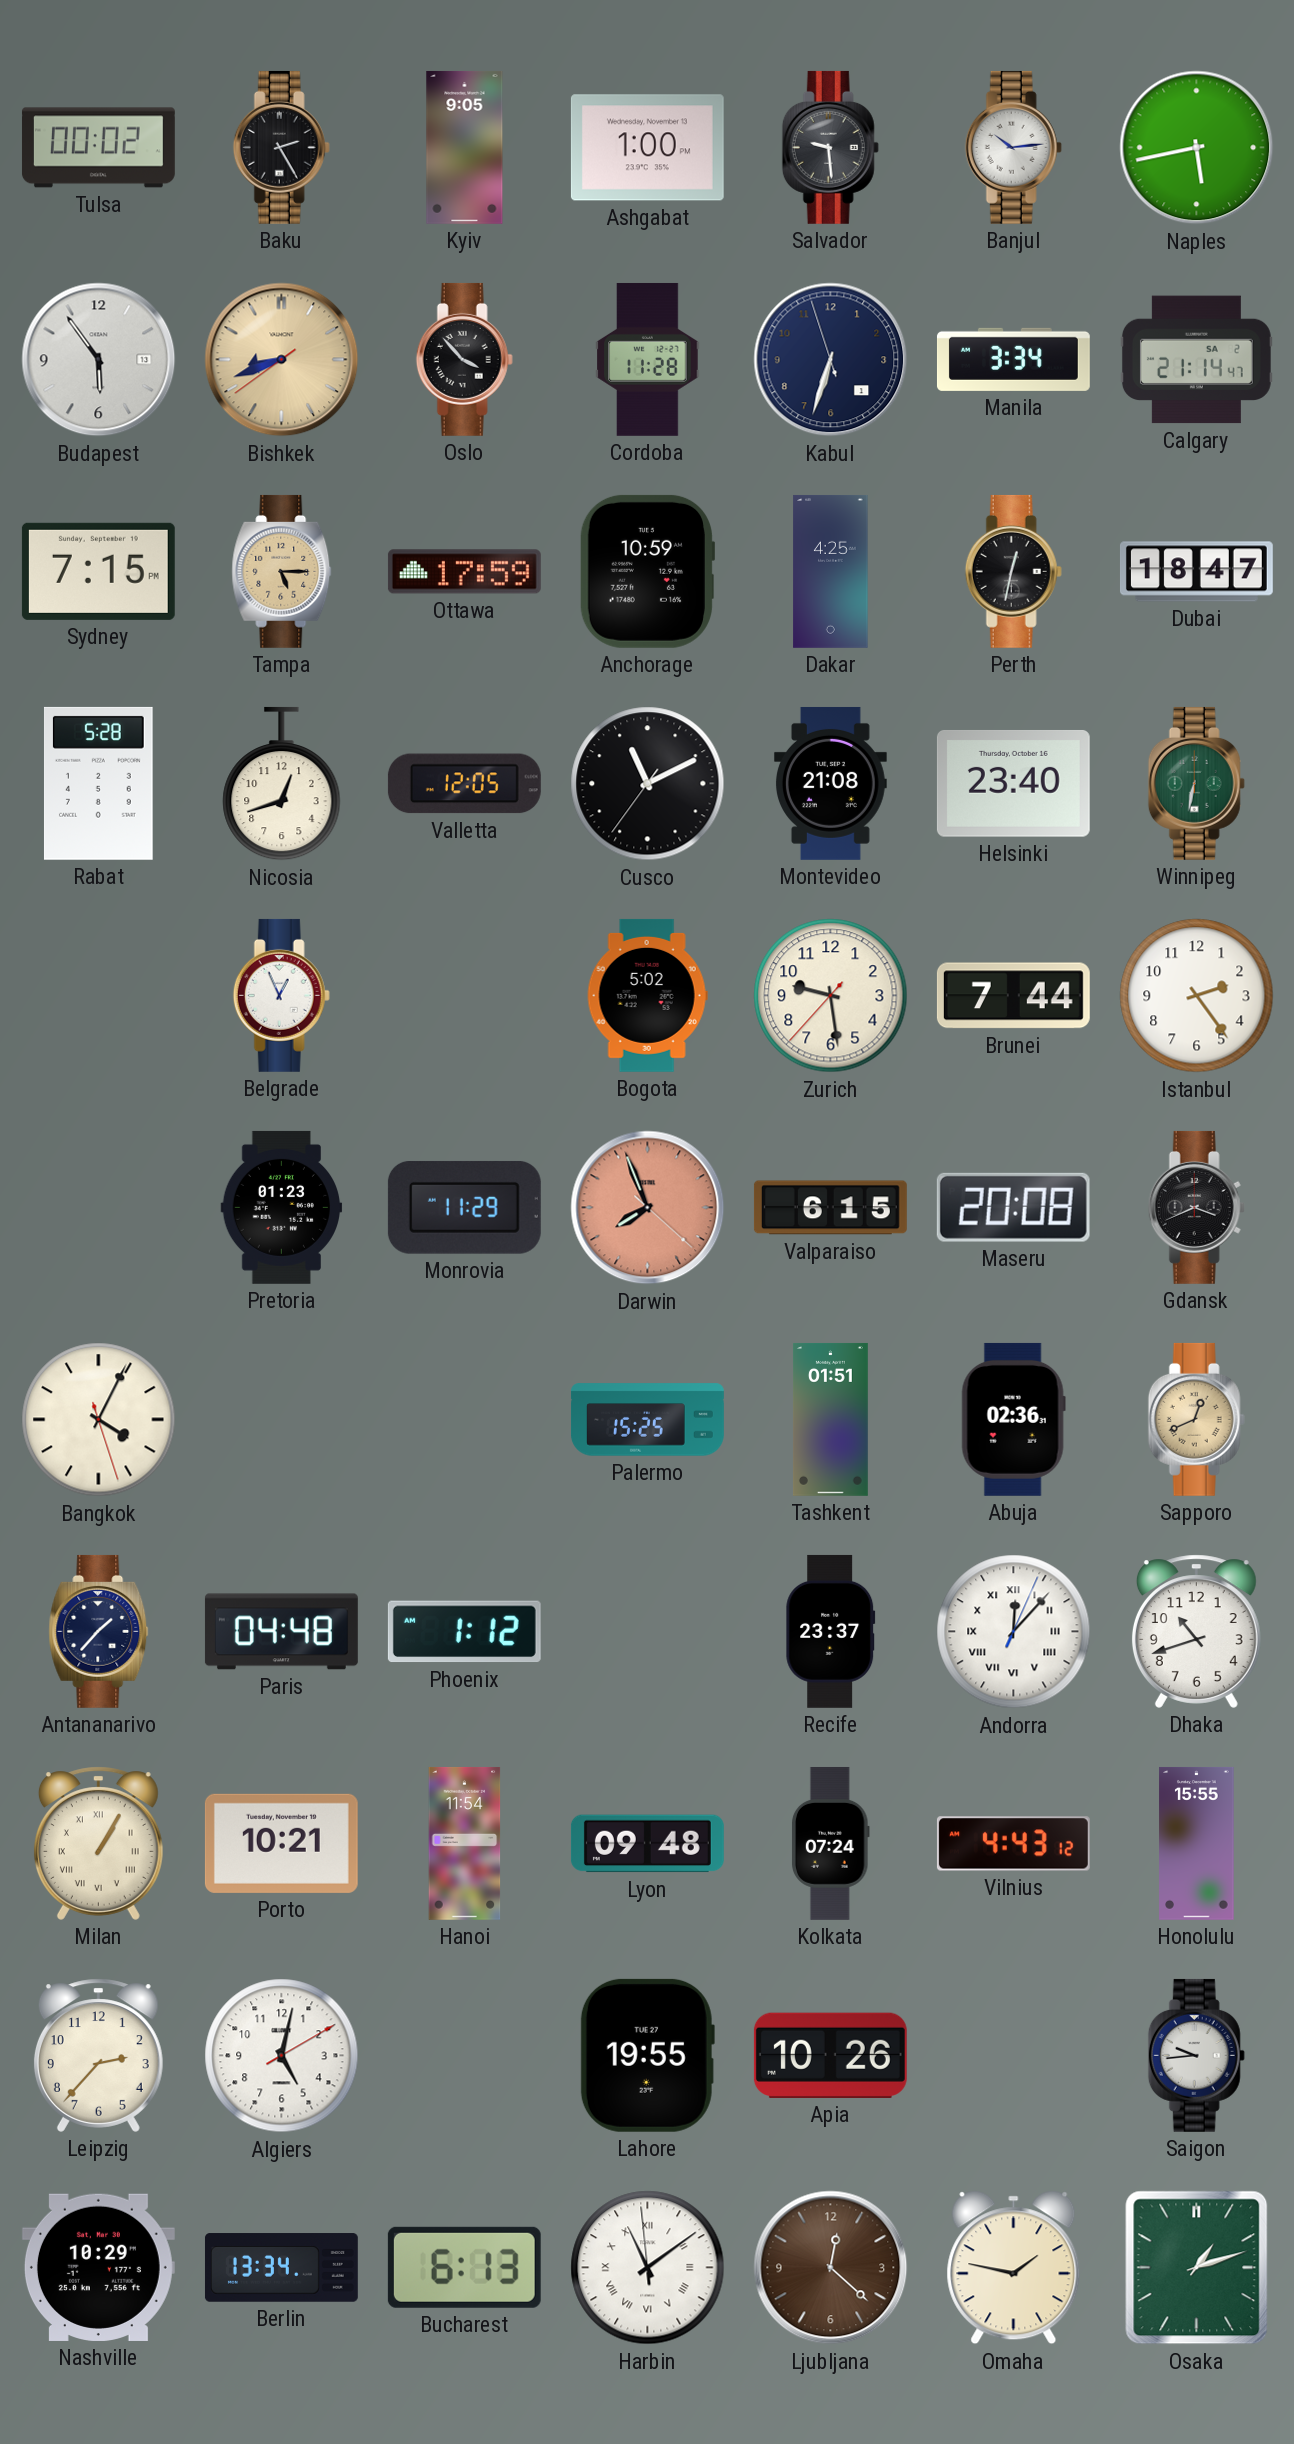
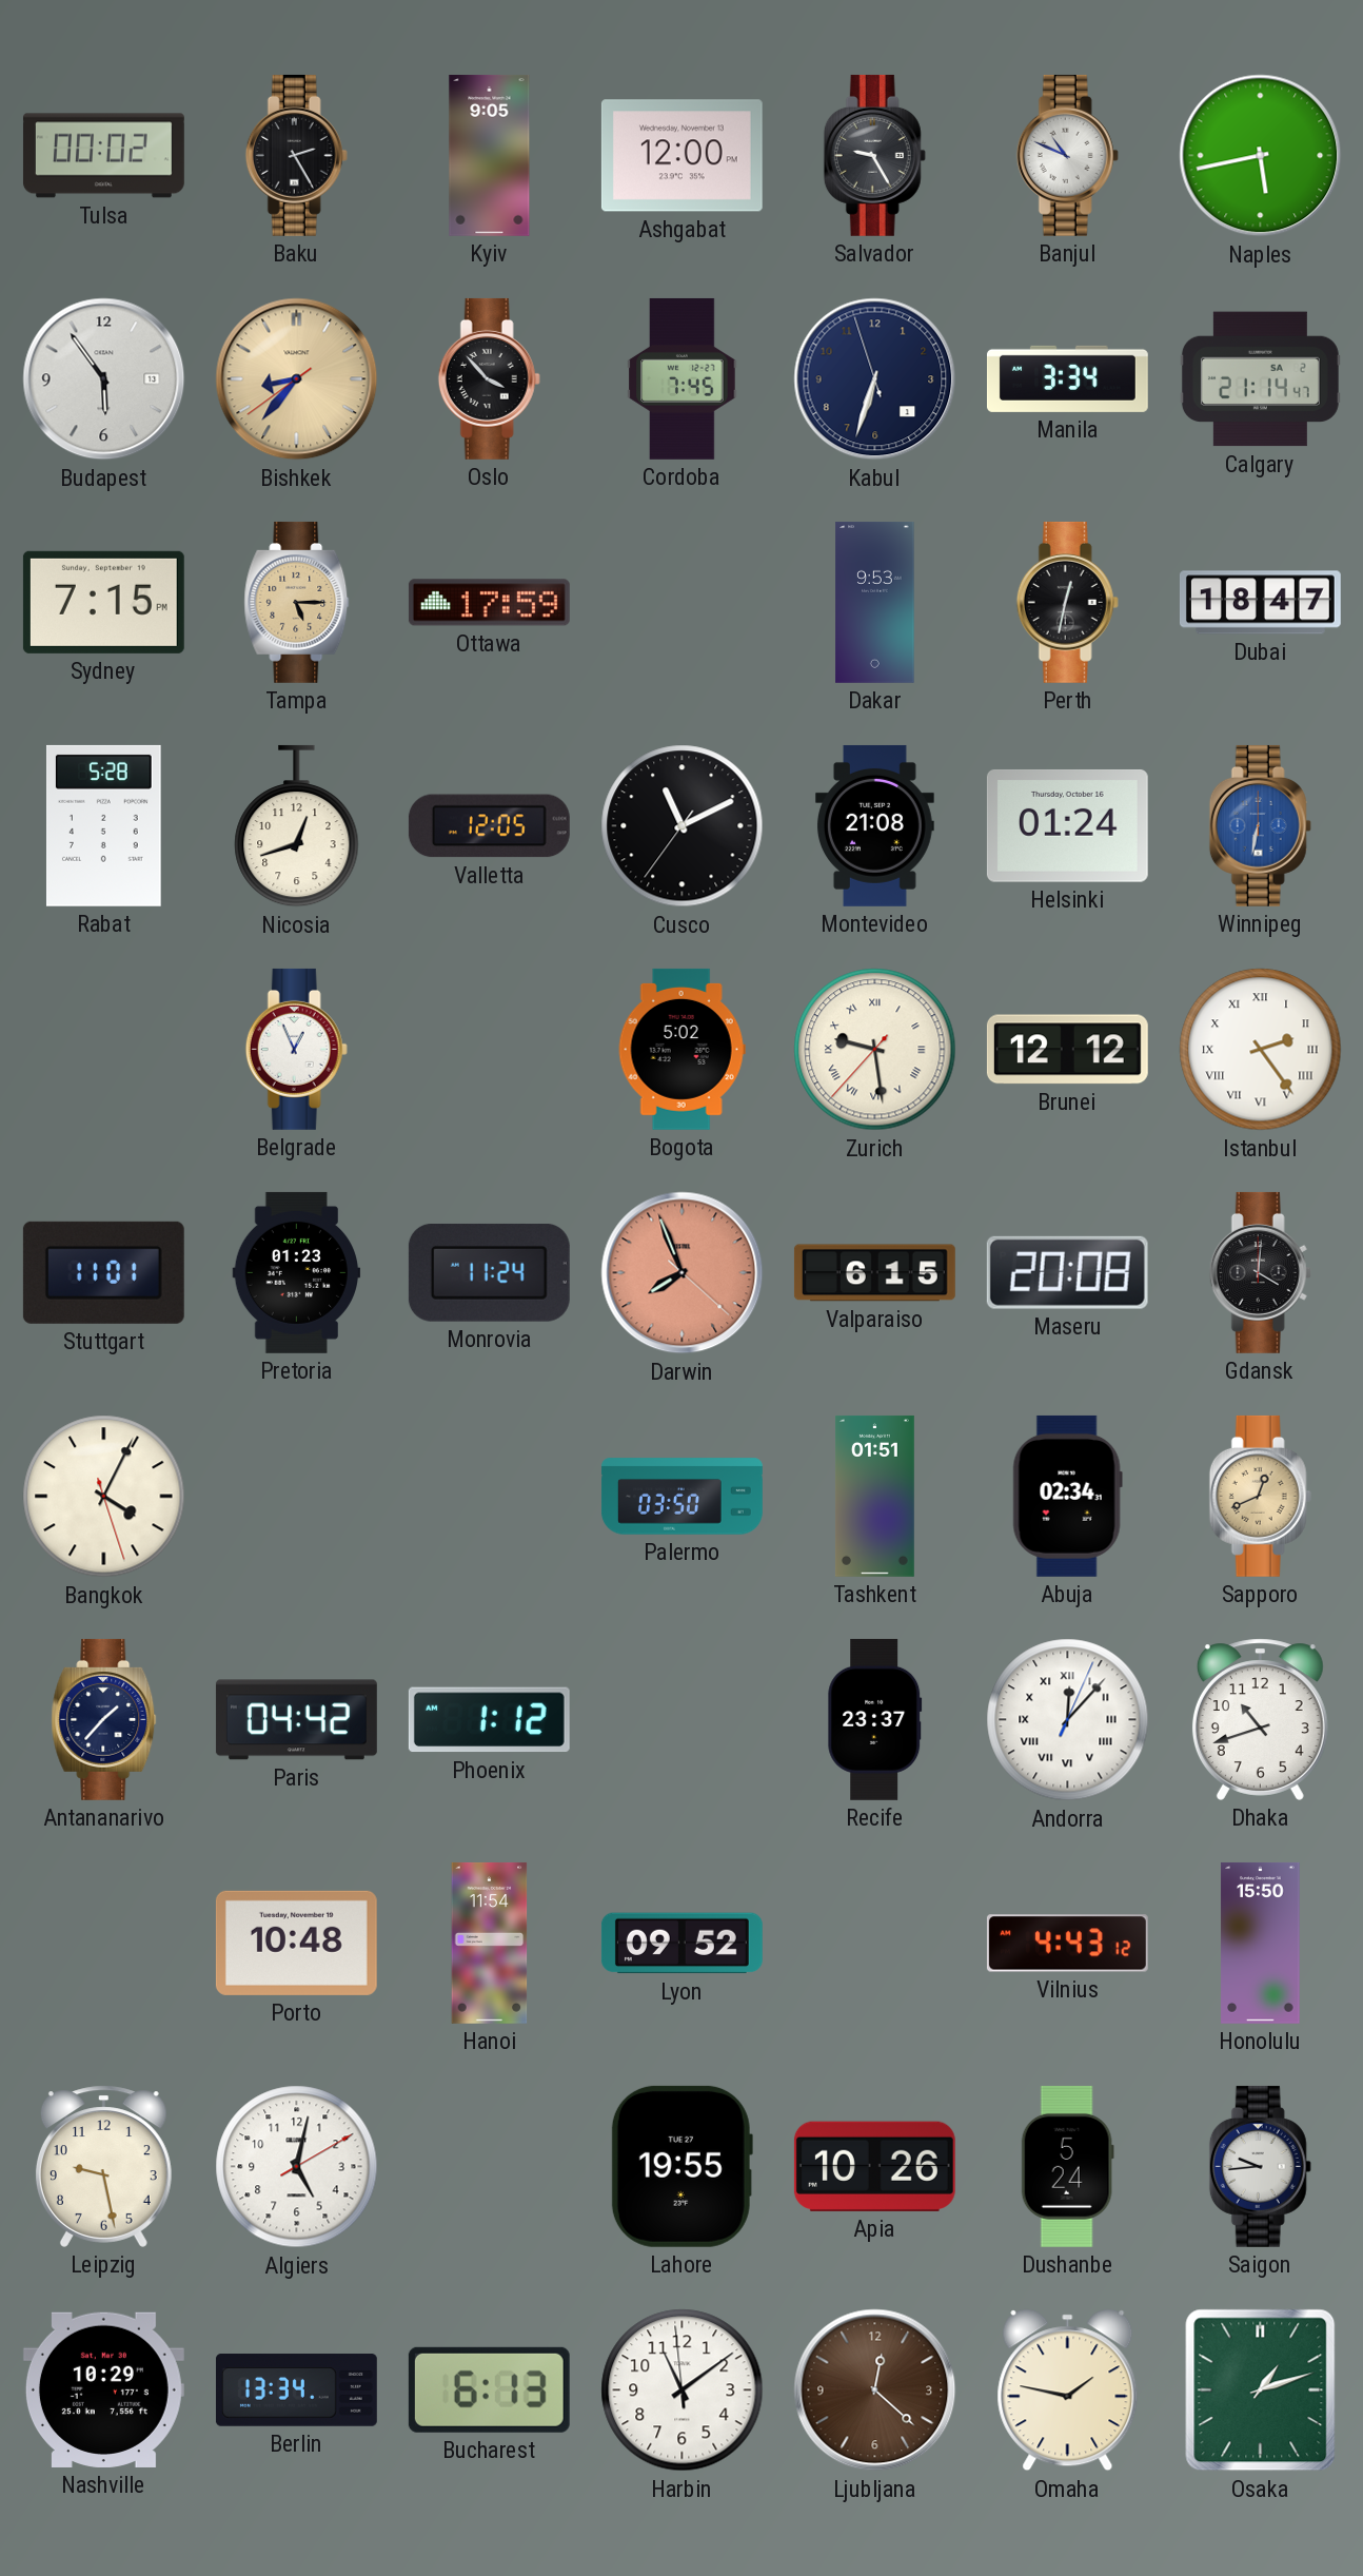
Ashgabat: 1:00 -> 12:00 (681, 156)
Salvador: 9:29 -> 9:25 (874, 155)
Banjul: 10:14 -> 10:49 (1067, 155)
Bishkek: 8:41 -> 8:36 (297, 379)
Cordoba: 11:28 -> 7:45 (683, 378)
Anchorage: 10:59 -> none (646, 571)
Dakar: 4:25 -> 9:53 (875, 602)
Helsinki: 23:40 -> 01:24 (1067, 825)
Winnipeg dial: green -> blue (1260, 825)
Zurich numerals: Arabic -> Roman (875, 1050)
Brunei: 7:44 -> 12:12 (1067, 1050)
Istanbul numerals: Arabic -> Roman (1261, 1050)
Stuttgart: none -> 11:01 (103, 1272)
Monrovia: 11:29 -> 11:24 (489, 1272)
Gdansk: 3:41 -> 4:01 (1260, 1272)
Palermo: 15:25 -> 03:50 (681, 1497)
Abuja: 02:36 -> 02:34 (1067, 1496)
Paris: 04:48 -> 04:42 (296, 1720)
Milan: 1:05 -> none (98, 1843)
Porto: 10:21 -> 10:48 (296, 1943)
Lyon: 09:48 -> 09:52 (681, 1944)
Kolkata: 07:24 -> none (831, 1843)
Honolulu: 15:55 -> 15:50 (1261, 1943)
Leipzig: 2:37 -> 9:28 (103, 2166)
Dushanbe: none -> 5:24 (1067, 2166)
Harbin numerals: Roman -> Arabic (683, 2390)
